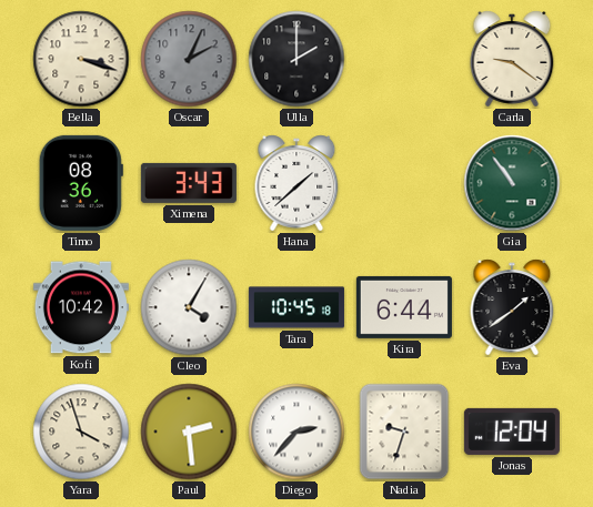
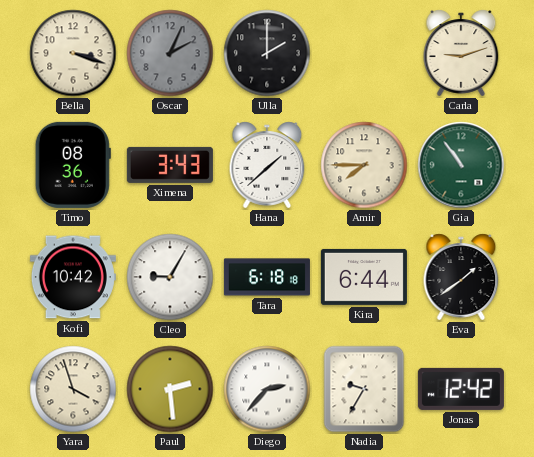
Carla: 9:21 -> 9:12 (461, 53)
Amir: none -> 7:45 (364, 165)
Cleo: 4:05 -> 9:05 (170, 277)
Tara: 10:45 -> 6:18 (267, 277)
Nadia: 9:33 -> 9:35 (364, 389)
Jonas: 12:04 -> 12:42 (461, 389)
